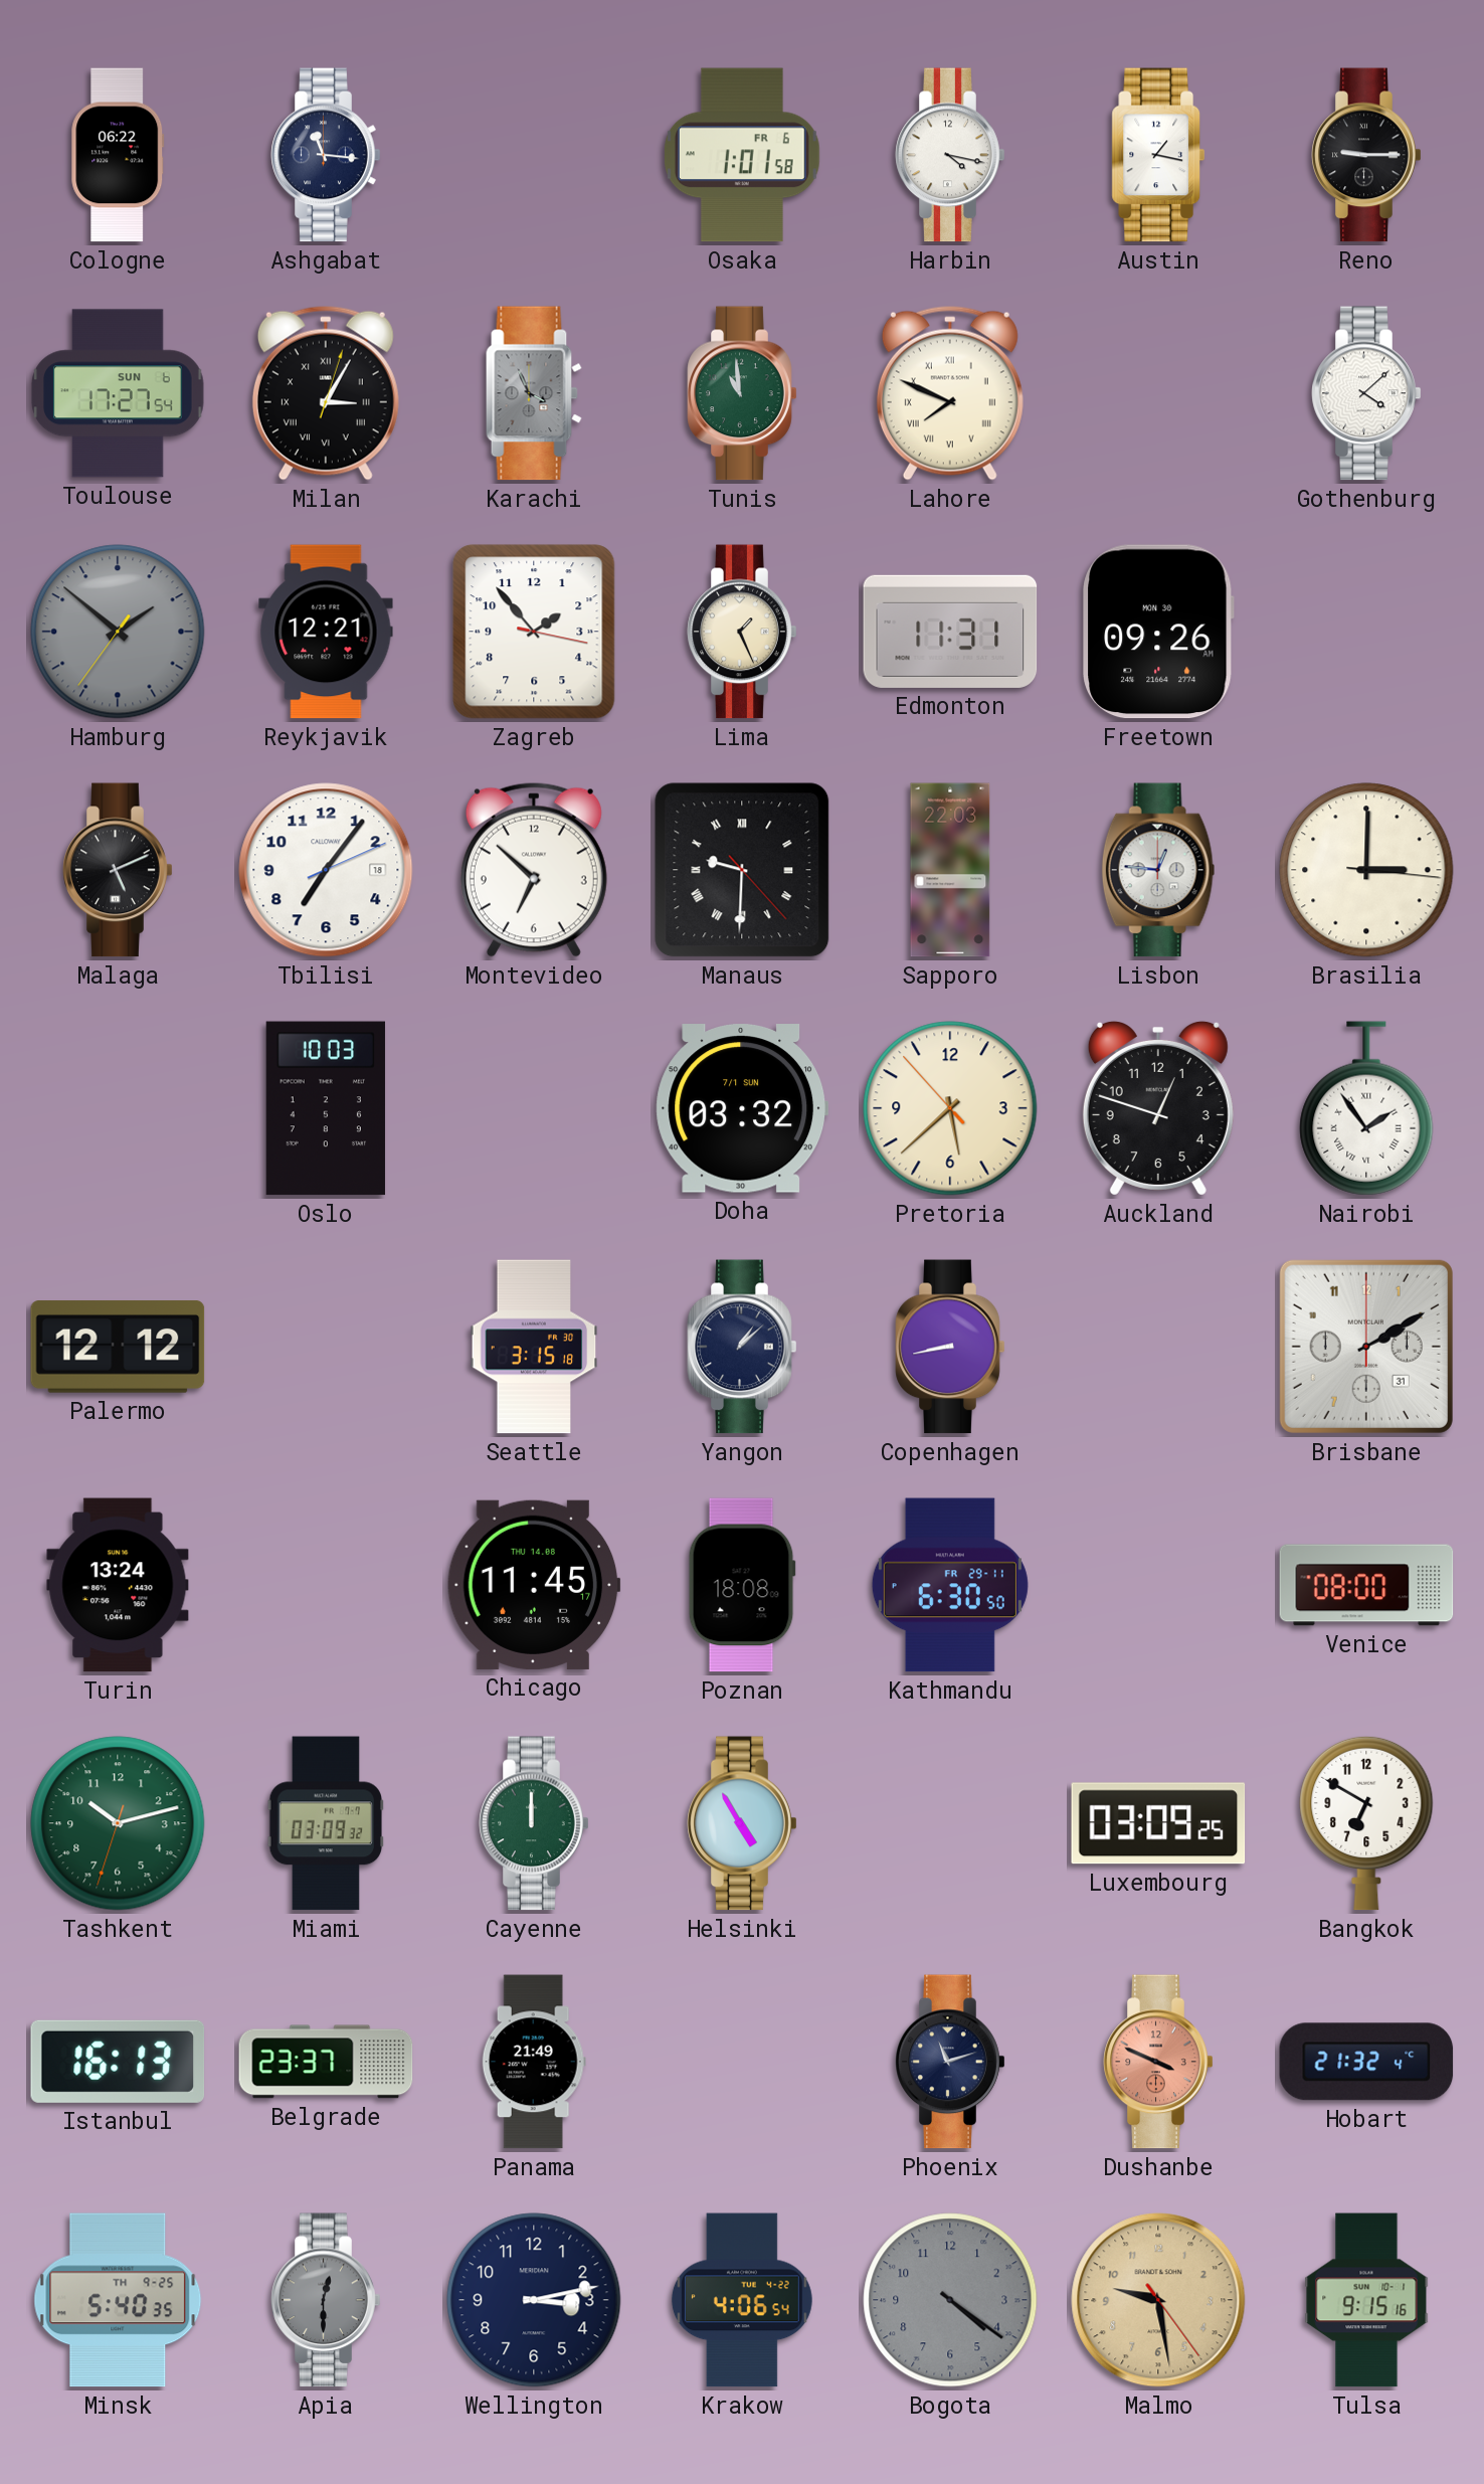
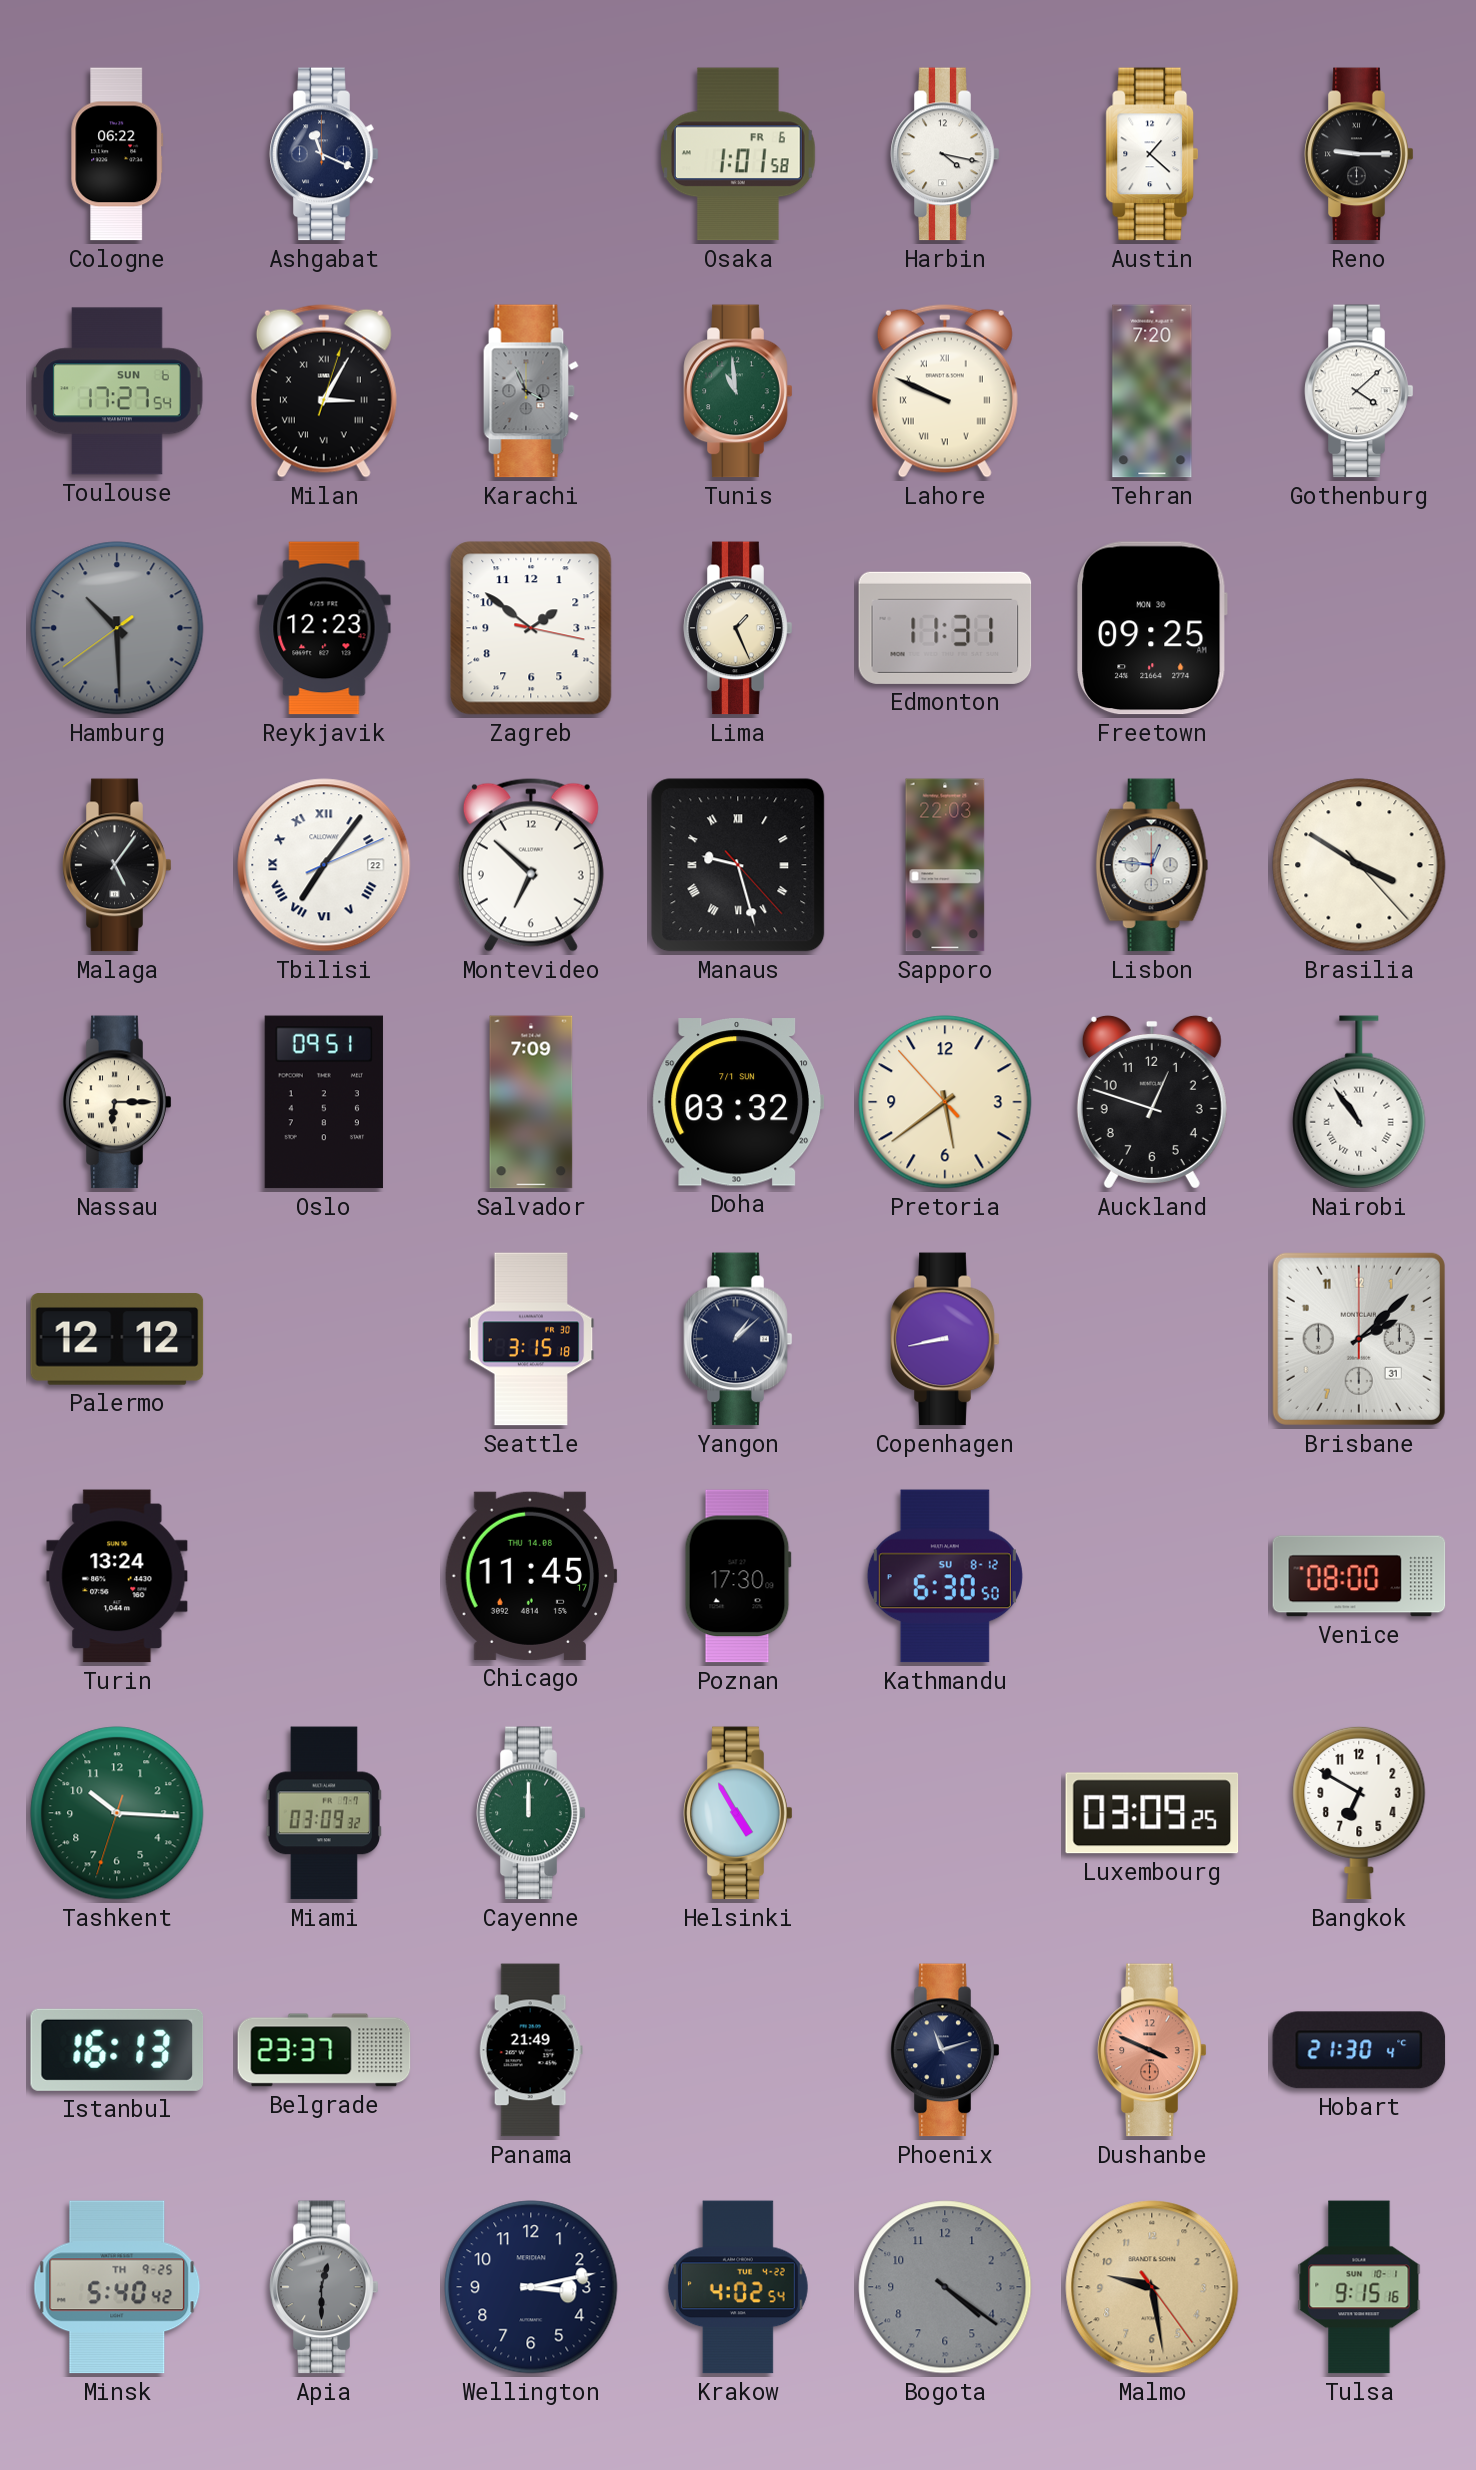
Ashgabat: 11:16 -> 11:19 (324, 154)
Austin: 1:17 -> 1:22 (1151, 154)
Lahore: 7:49 -> 9:49 (945, 391)
Tehran: none -> 7:20 (1152, 391)
Hamburg: 1:51 -> 10:29 (117, 628)
Reykjavik: 12:21 -> 12:23 (324, 628)
Zagreb: 1:53 -> 1:51 (531, 628)
Freetown: 09:26 -> 09:25 (1153, 628)
Malaga: 5:11 -> 5:06 (117, 865)
Tbilisi date: 18 -> 22 (324, 865)
Tbilisi numerals: Arabic -> Roman (324, 865)
Manaus: 9:30 -> 9:27 (738, 865)
Brasilia: 3:00 -> 3:50 (1359, 865)
Nassau: none -> 6:15 (117, 1102)
Oslo: 10:03 -> 09:51 (324, 1102)
Salvador: none -> 7:09 (531, 1102)
Pretoria: 5:37 -> 5:38 (945, 1102)
Nairobi: 1:54 -> 10:54 (1359, 1102)
Brisbane: 2:10 -> 2:08 (1359, 1339)
Poznan: 18:08 -> 17:30 (738, 1576)
Kathmandu date: FR 29-11 -> SU 8-12 (945, 1576)
Tashkent: 10:12 -> 10:15 (117, 1813)
Hobart: 21:32 -> 21:30 (1359, 2050)
Minsk: 5:40:35 -> 5:40:42 (117, 2287)
Krakow: 4:06 -> 4:02 (738, 2287)
